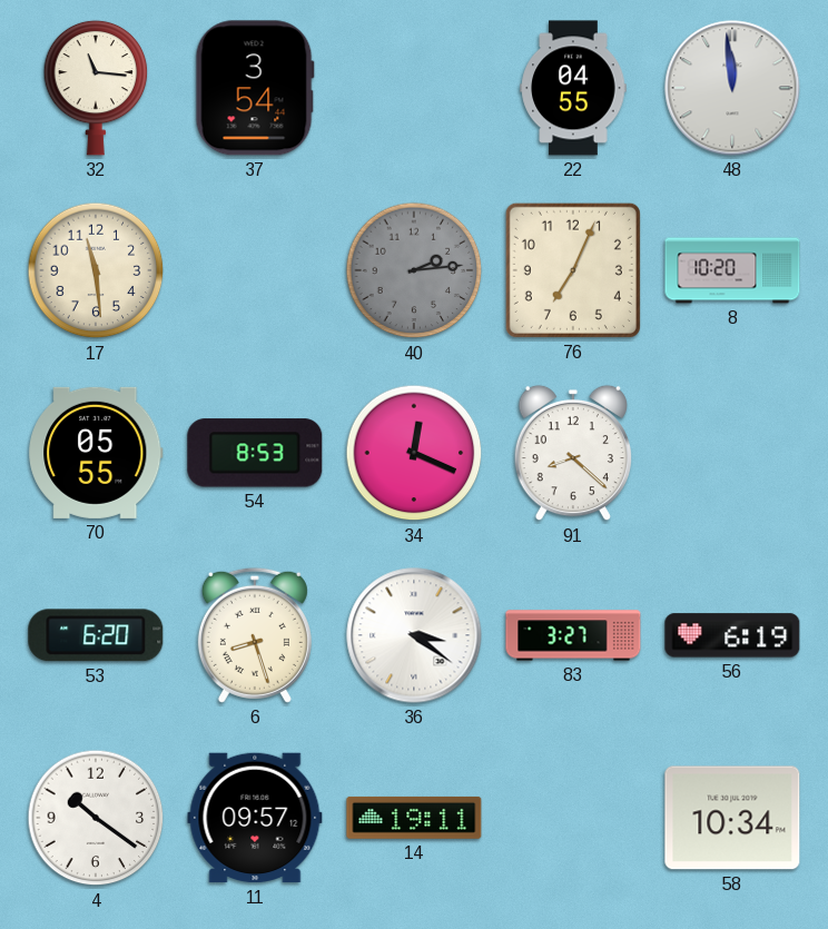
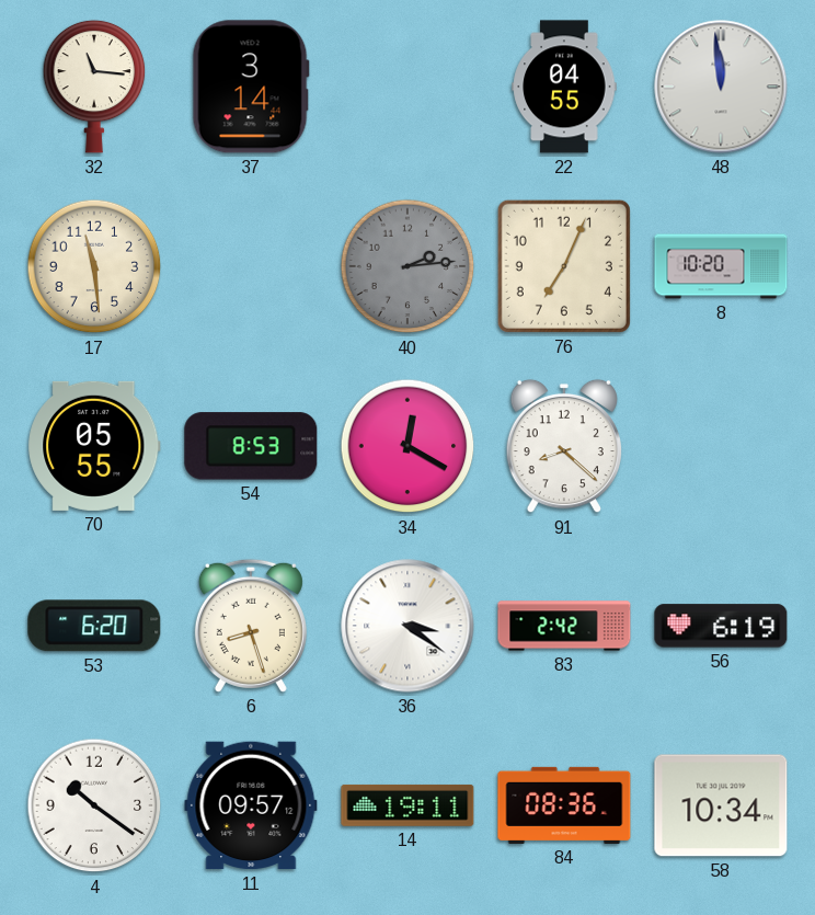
37: 3:54 -> 3:14 (251, 87)
34: 12:19 -> 12:20 (407, 446)
83: 3:27 -> 2:42 (564, 626)
84: none -> 08:36 (564, 805)
